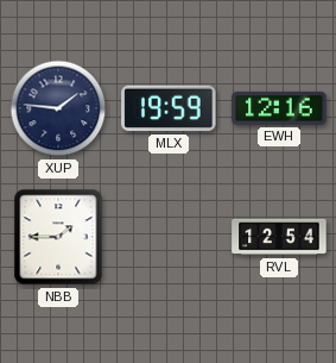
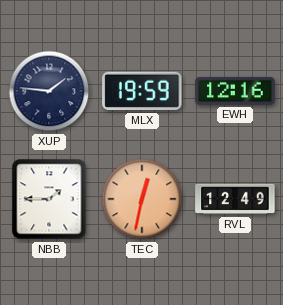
TEC: none -> 12:32 (142, 199)
RVL: 12:54 -> 12:49 (235, 199)
